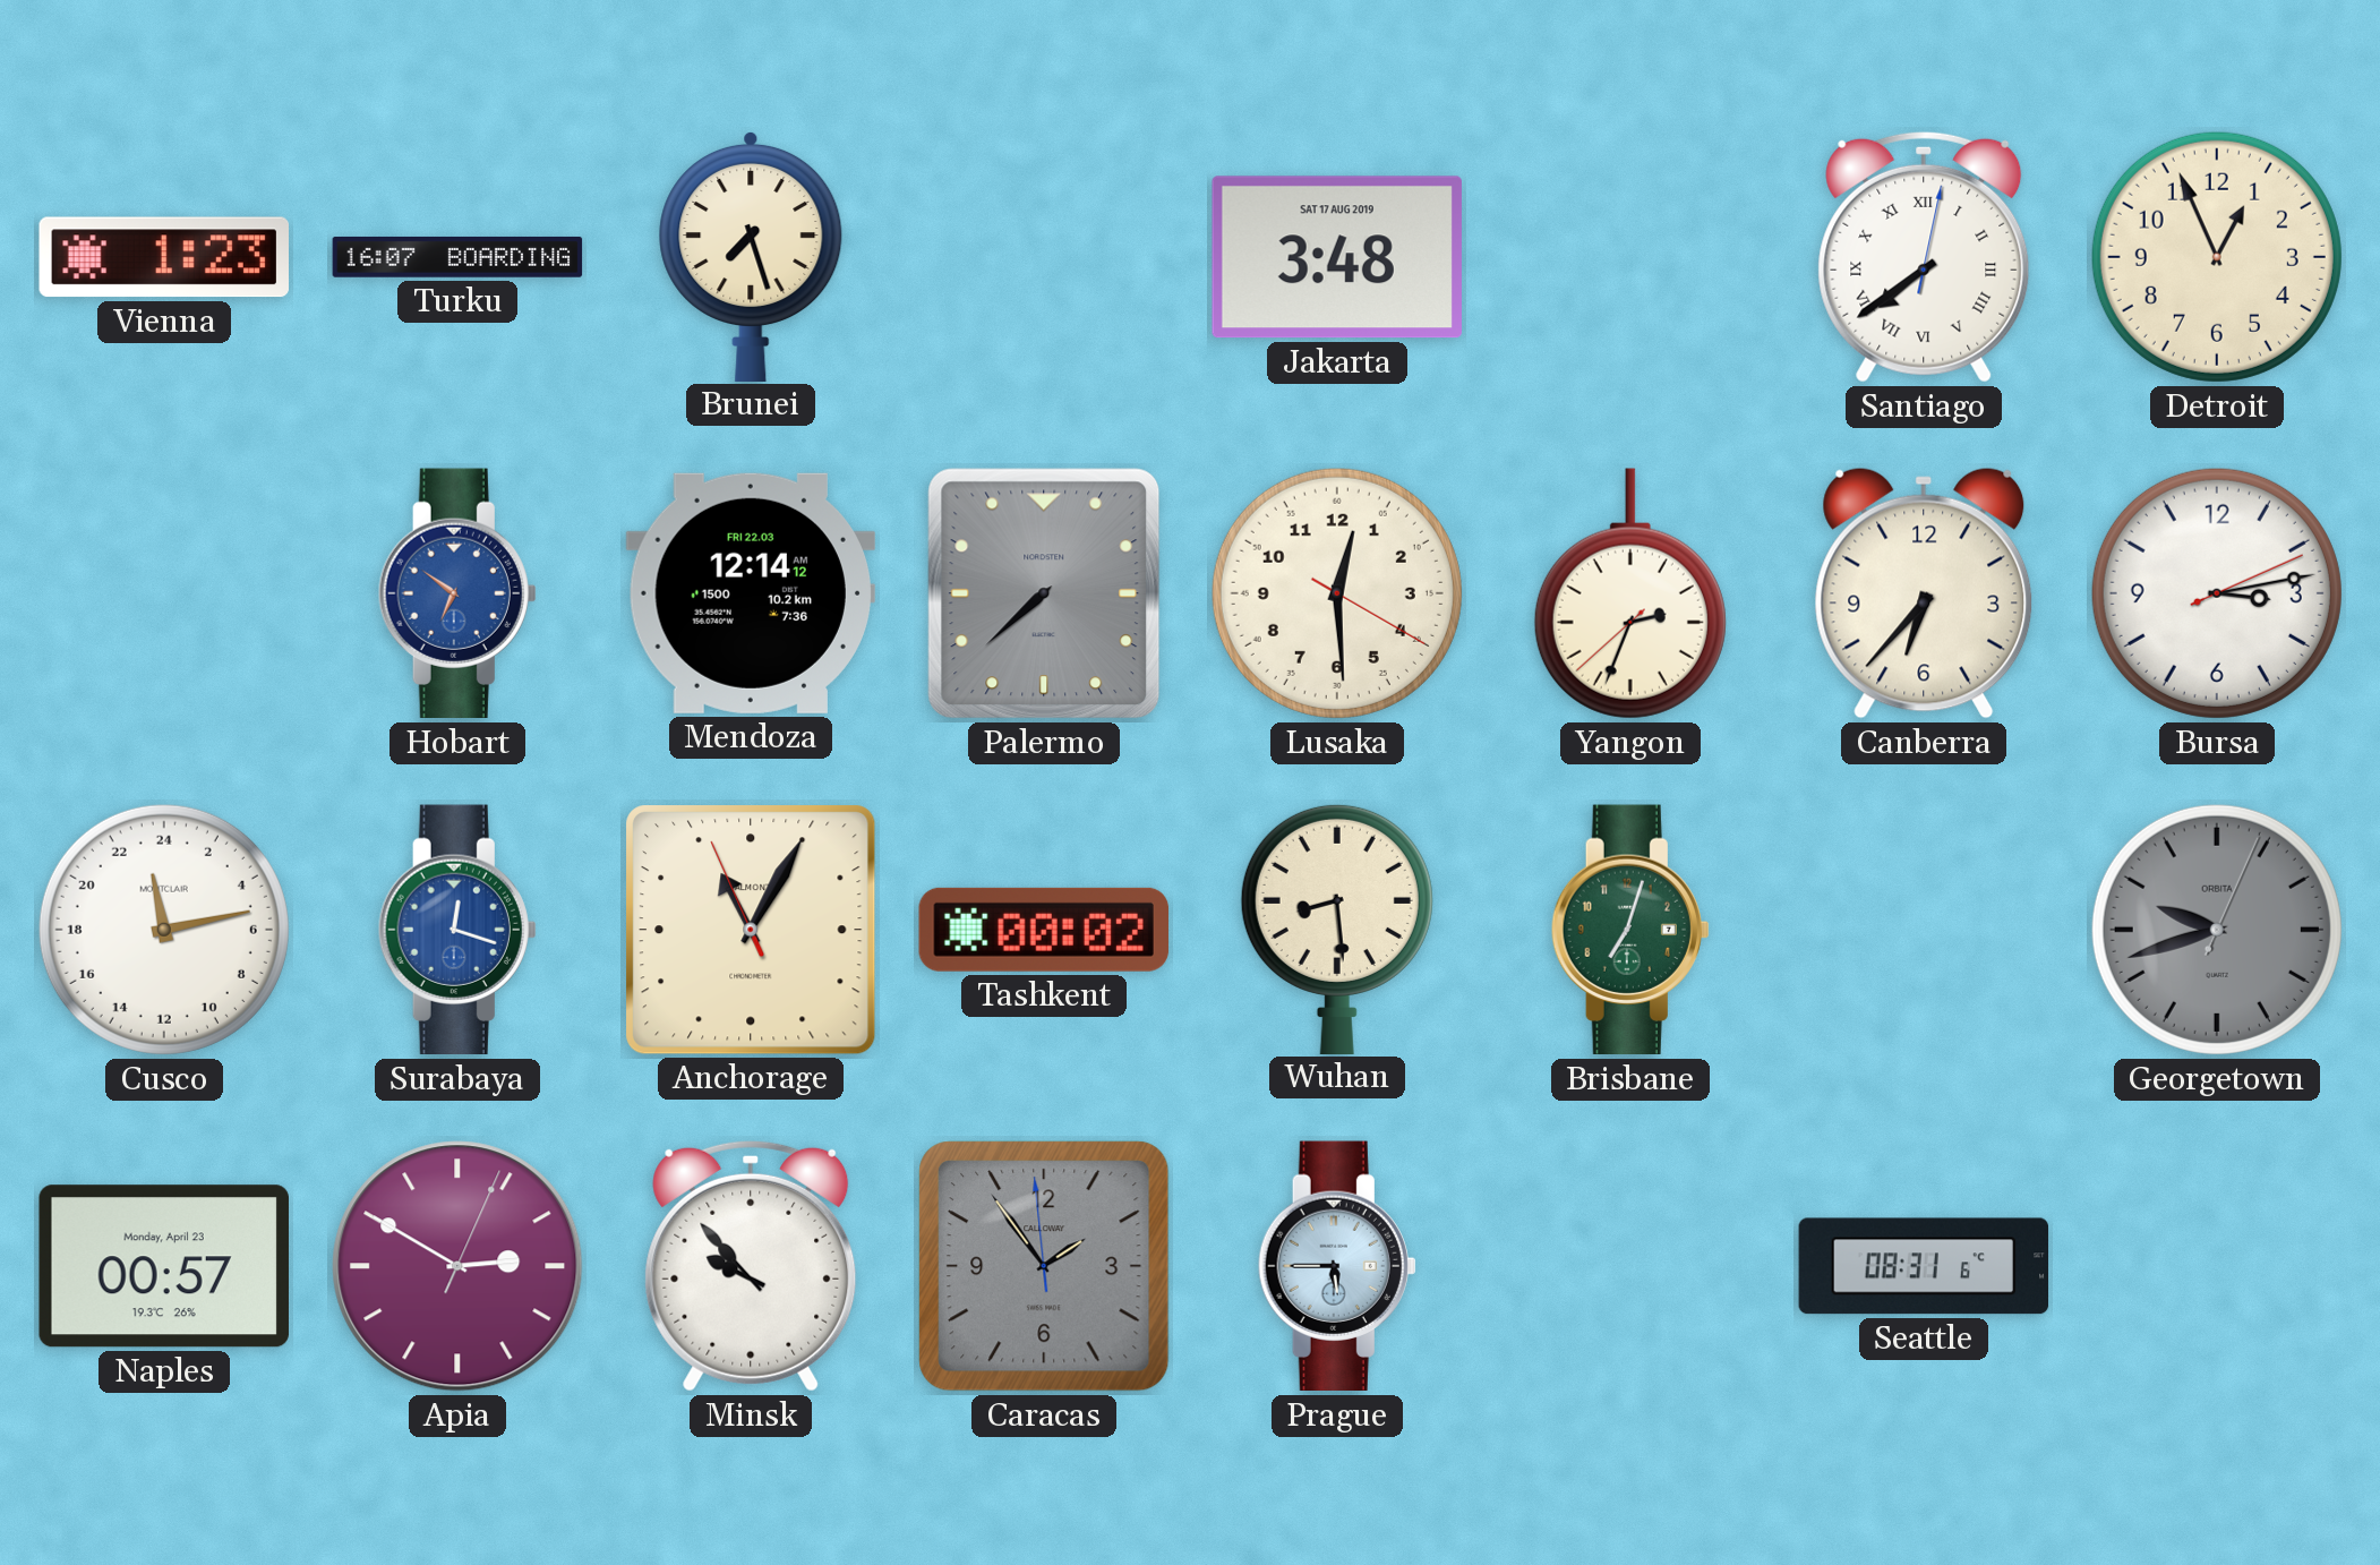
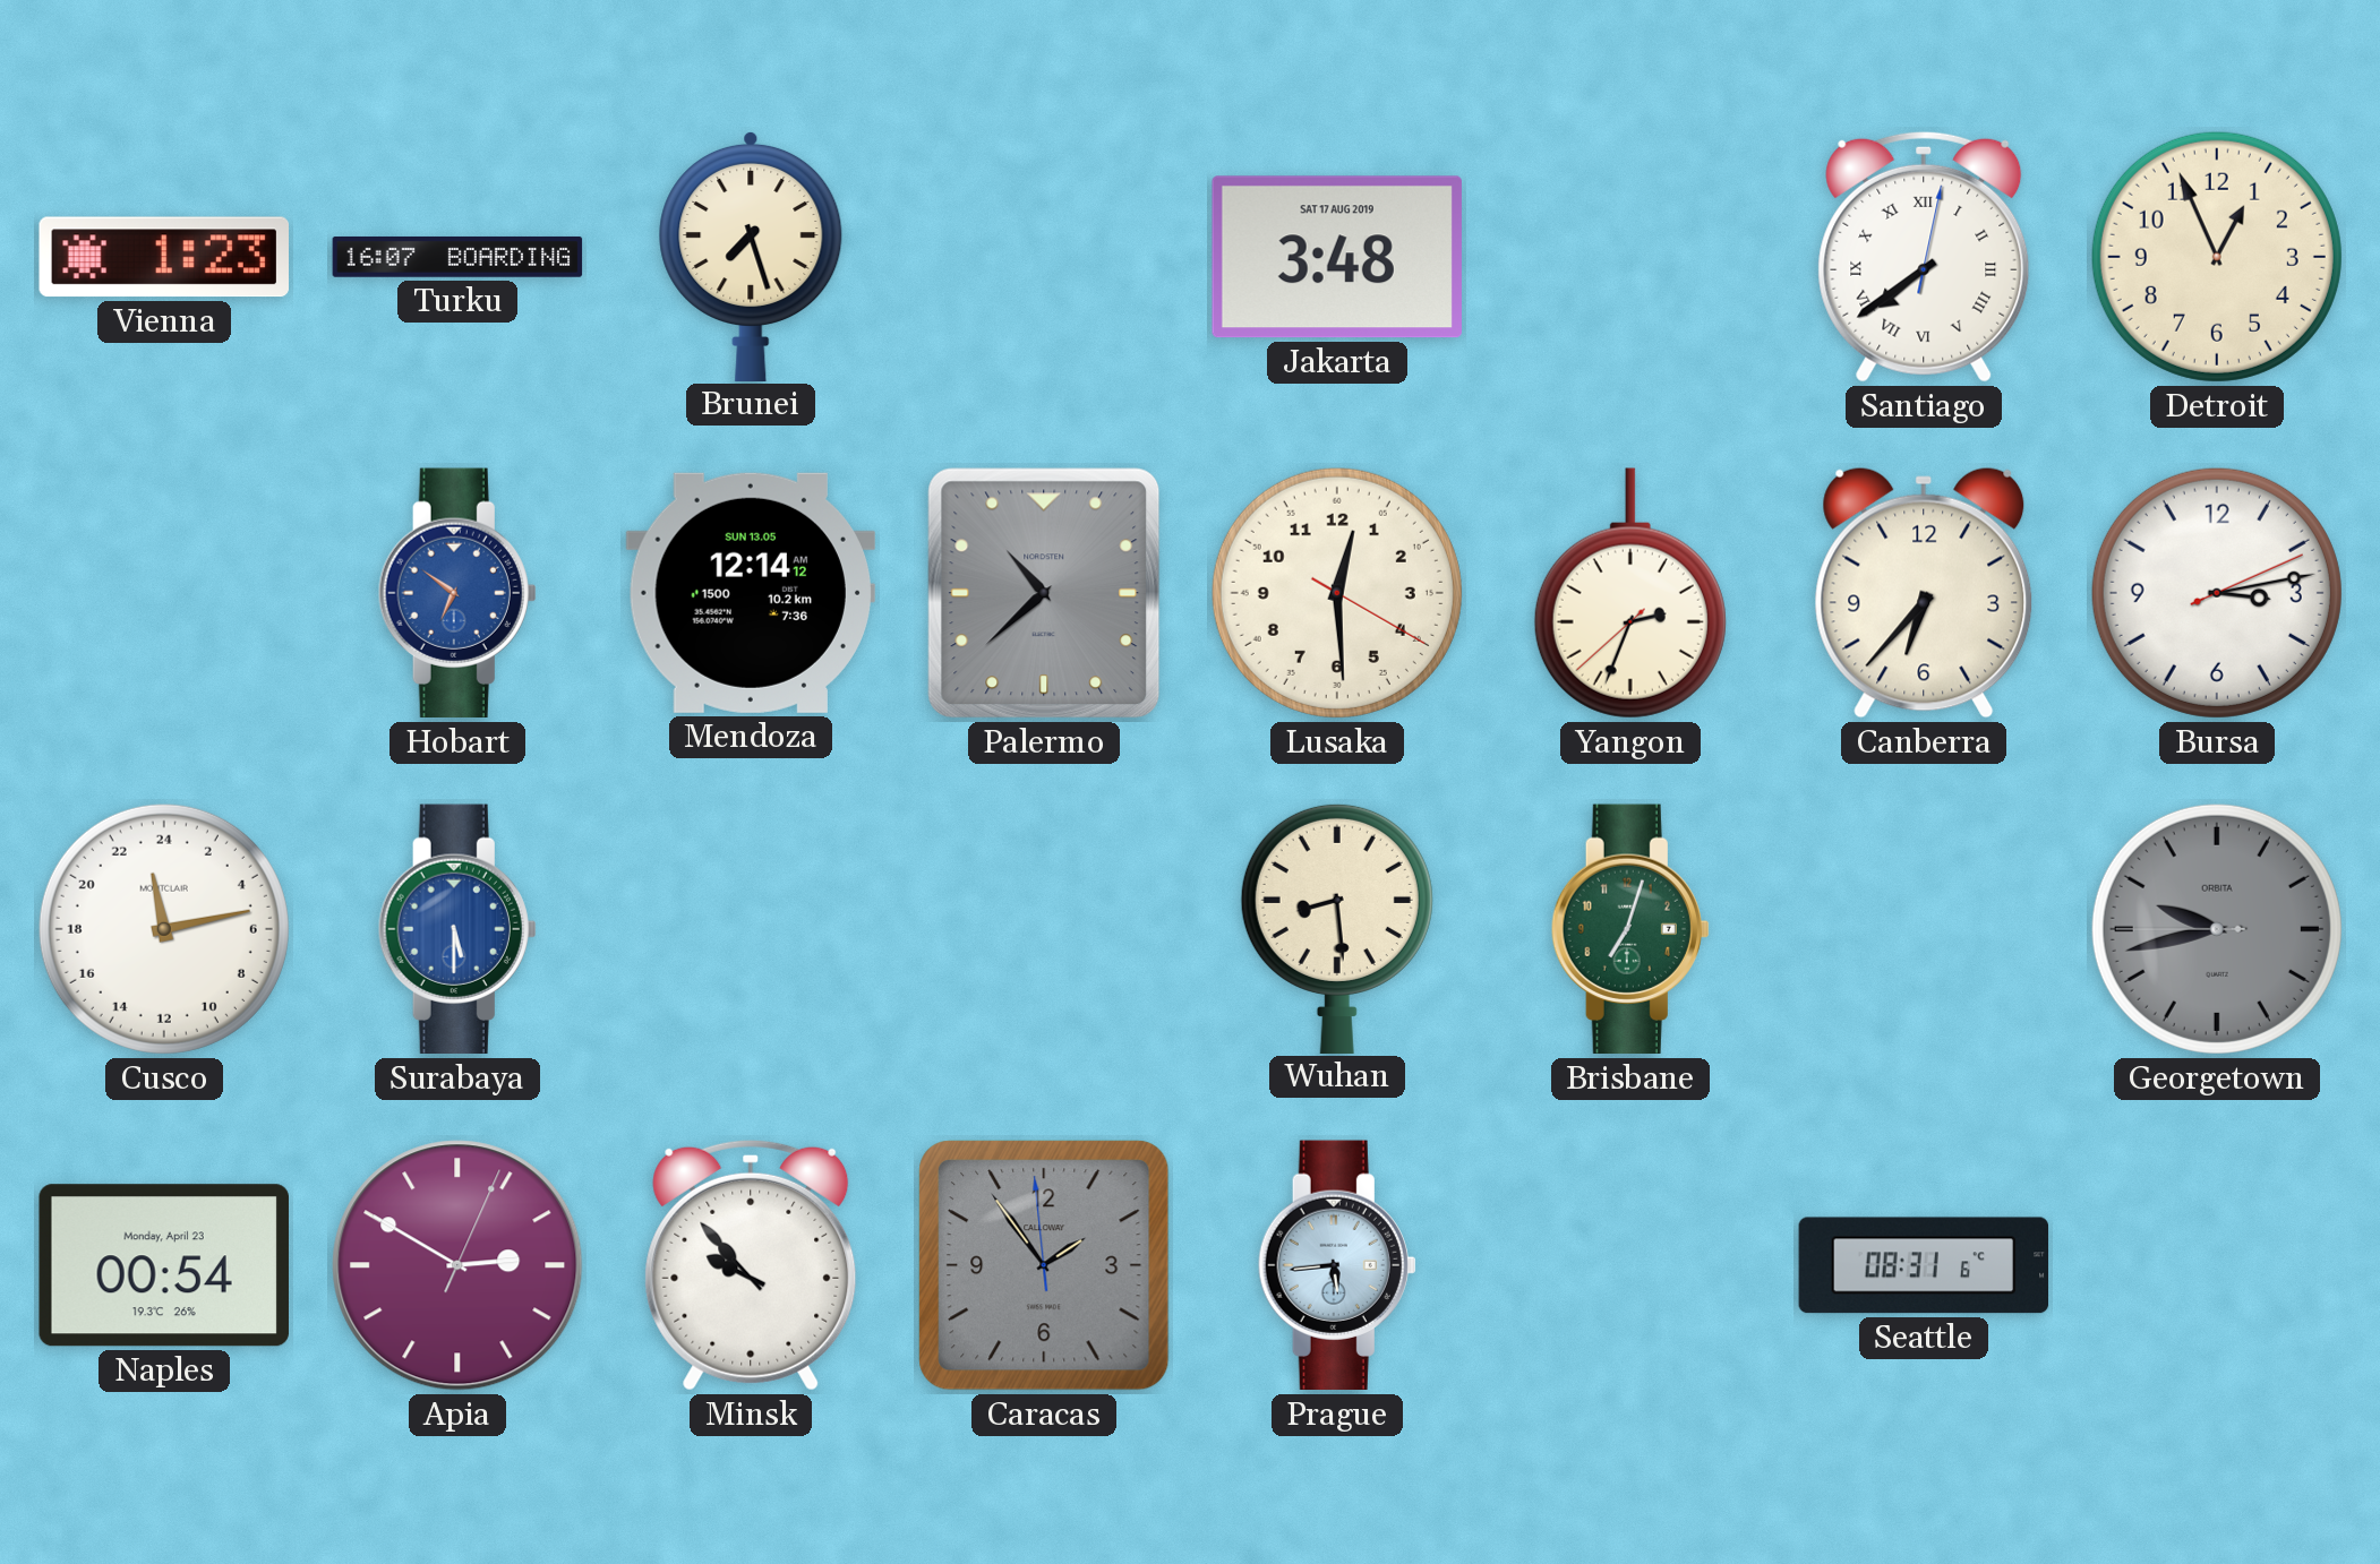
Mendoza date: FRI 22.03 -> SUN 13.05 (751, 593)
Palermo: 7:38 -> 10:38 (1044, 593)
Surabaya: 12:18 -> 5:30 (457, 929)
Anchorage: 11:04 -> none (751, 930)
Tashkent: 00:02 -> none (1044, 930)
Georgetown: 9:42:04 -> 9:42:45 (2217, 929)
Naples: 00:57 -> 00:54 (164, 1265)
Prague: 5:45 -> 5:44 (1337, 1265)
